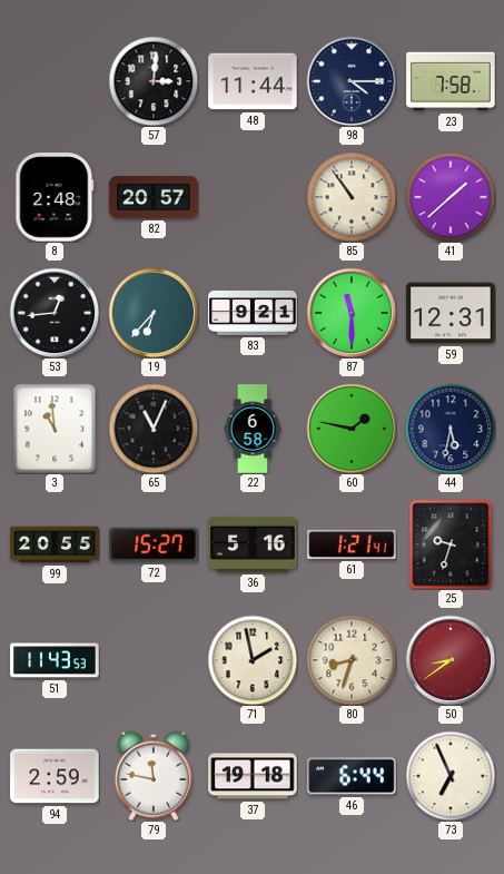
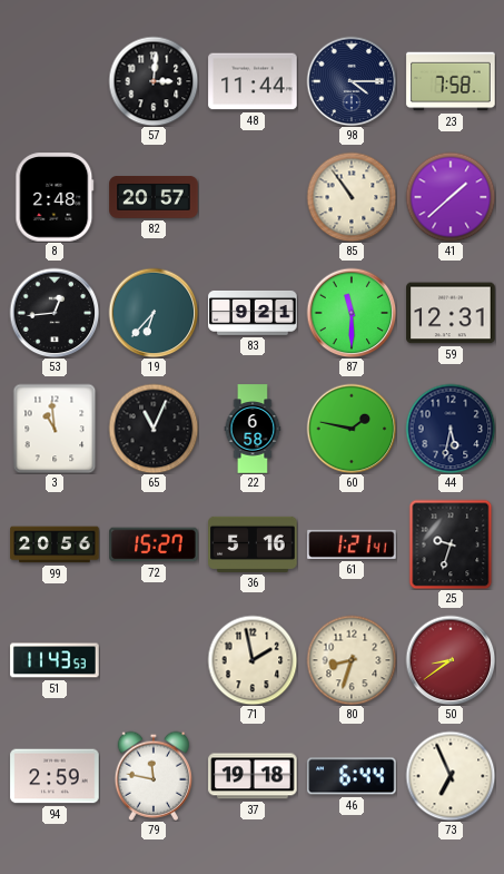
99: 20:55 -> 20:56 (55, 544)
